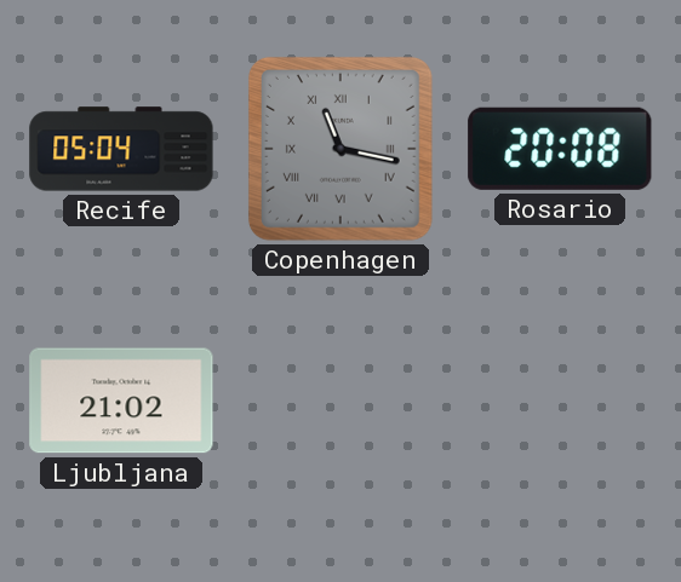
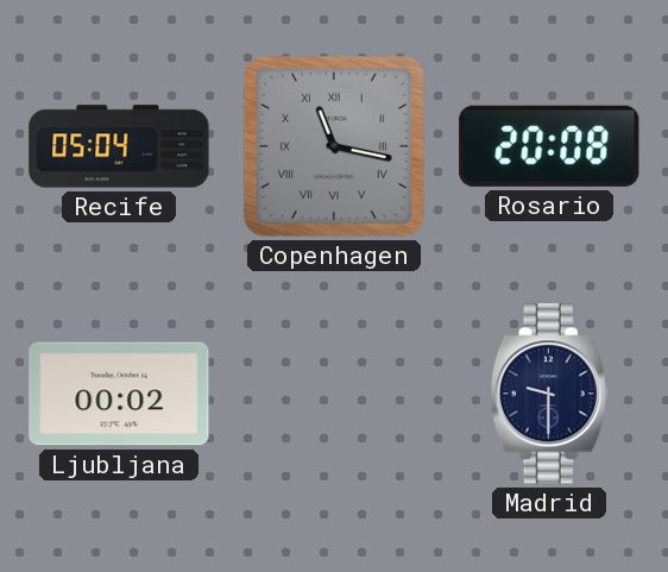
Ljubljana: 21:02 -> 00:02 (119, 394)
Madrid: none -> 9:30 (549, 394)
